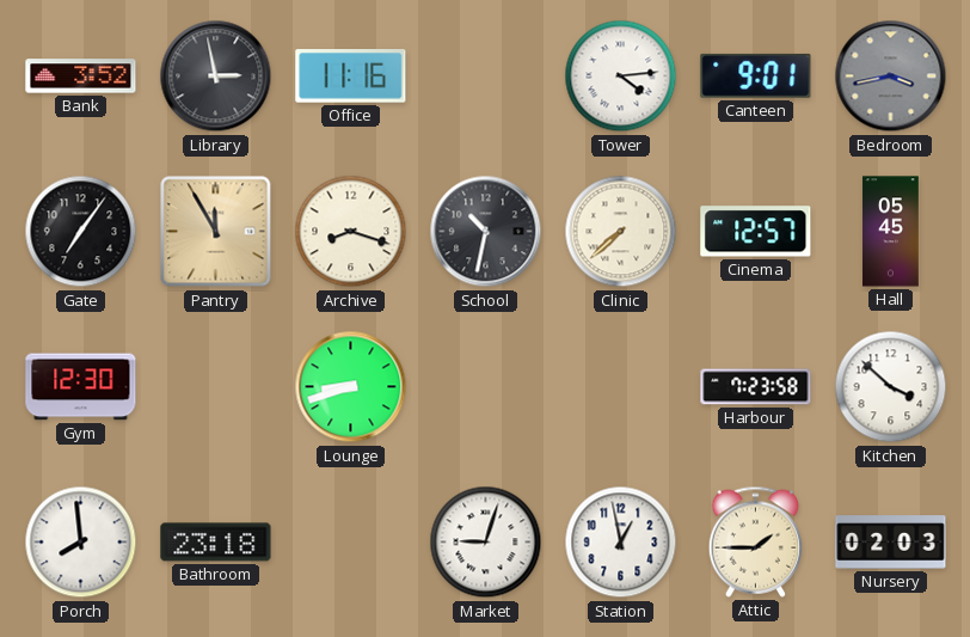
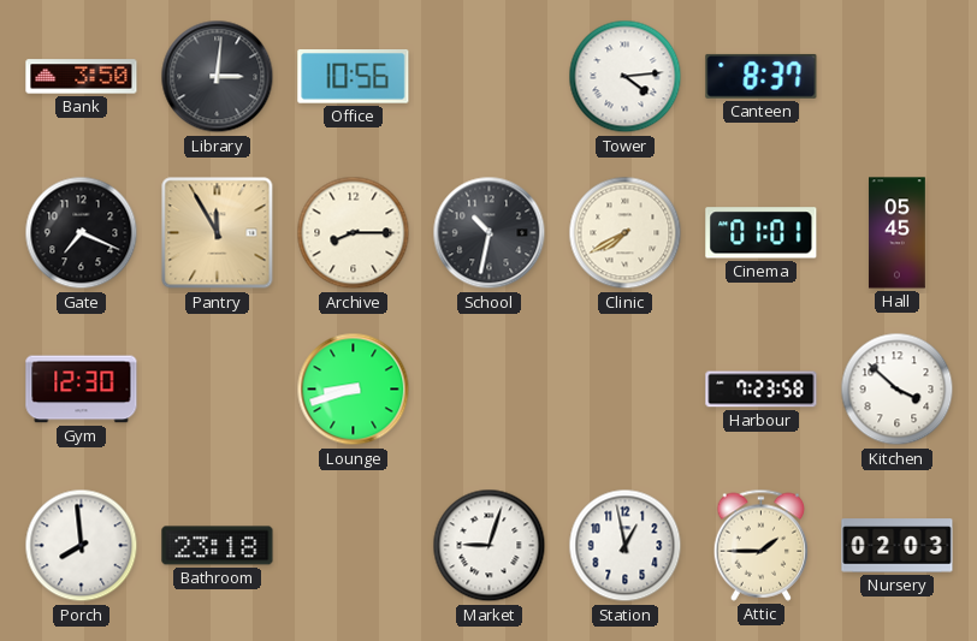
Bank: 3:52 -> 3:50 (82, 77)
Library: 2:58 -> 3:01 (218, 77)
Office: 11:16 -> 10:56 (354, 77)
Canteen: 9:01 -> 8:37 (762, 76)
Bedroom: 3:43 -> none (891, 76)
Gate: 7:06 -> 7:19 (82, 233)
Archive: 8:18 -> 8:15 (354, 233)
Clinic: 7:38 -> 7:40 (626, 233)
Cinema: 12:57 -> 01:01 (762, 233)
